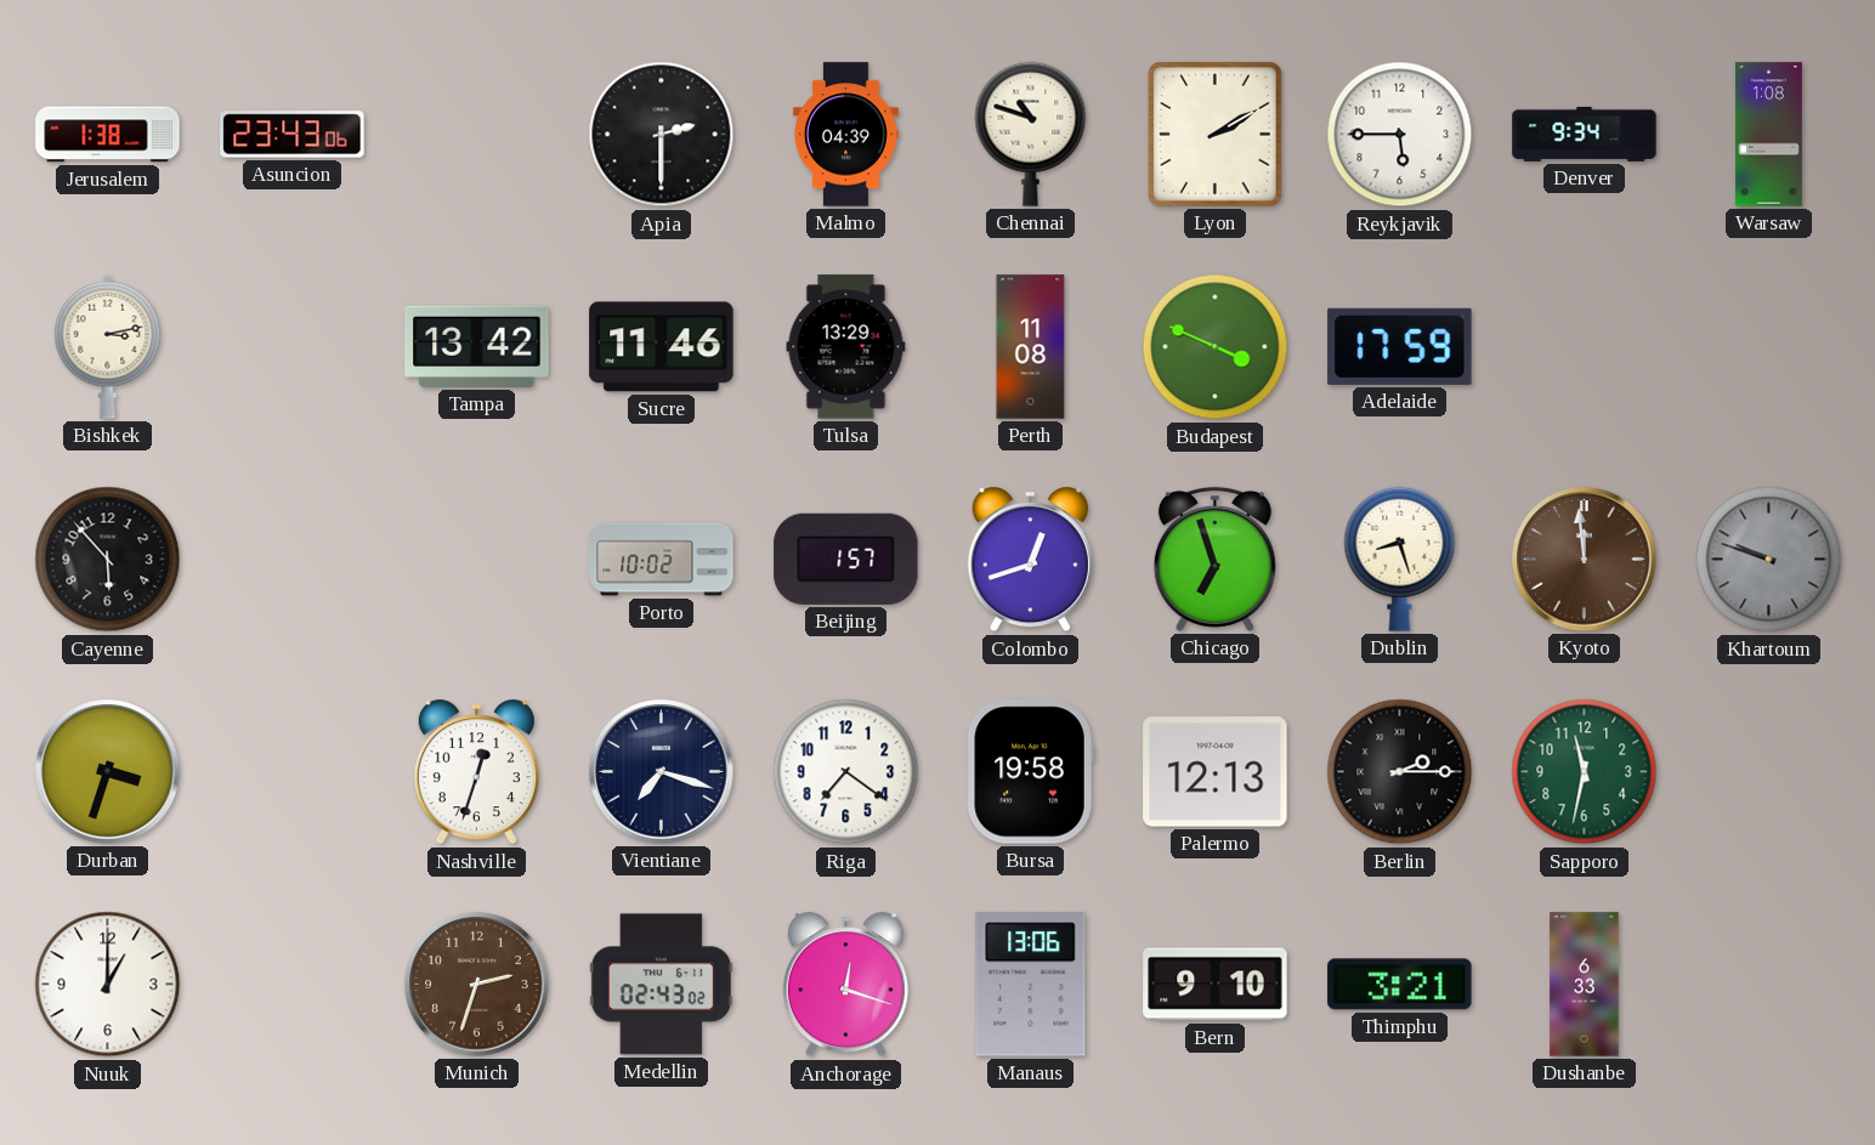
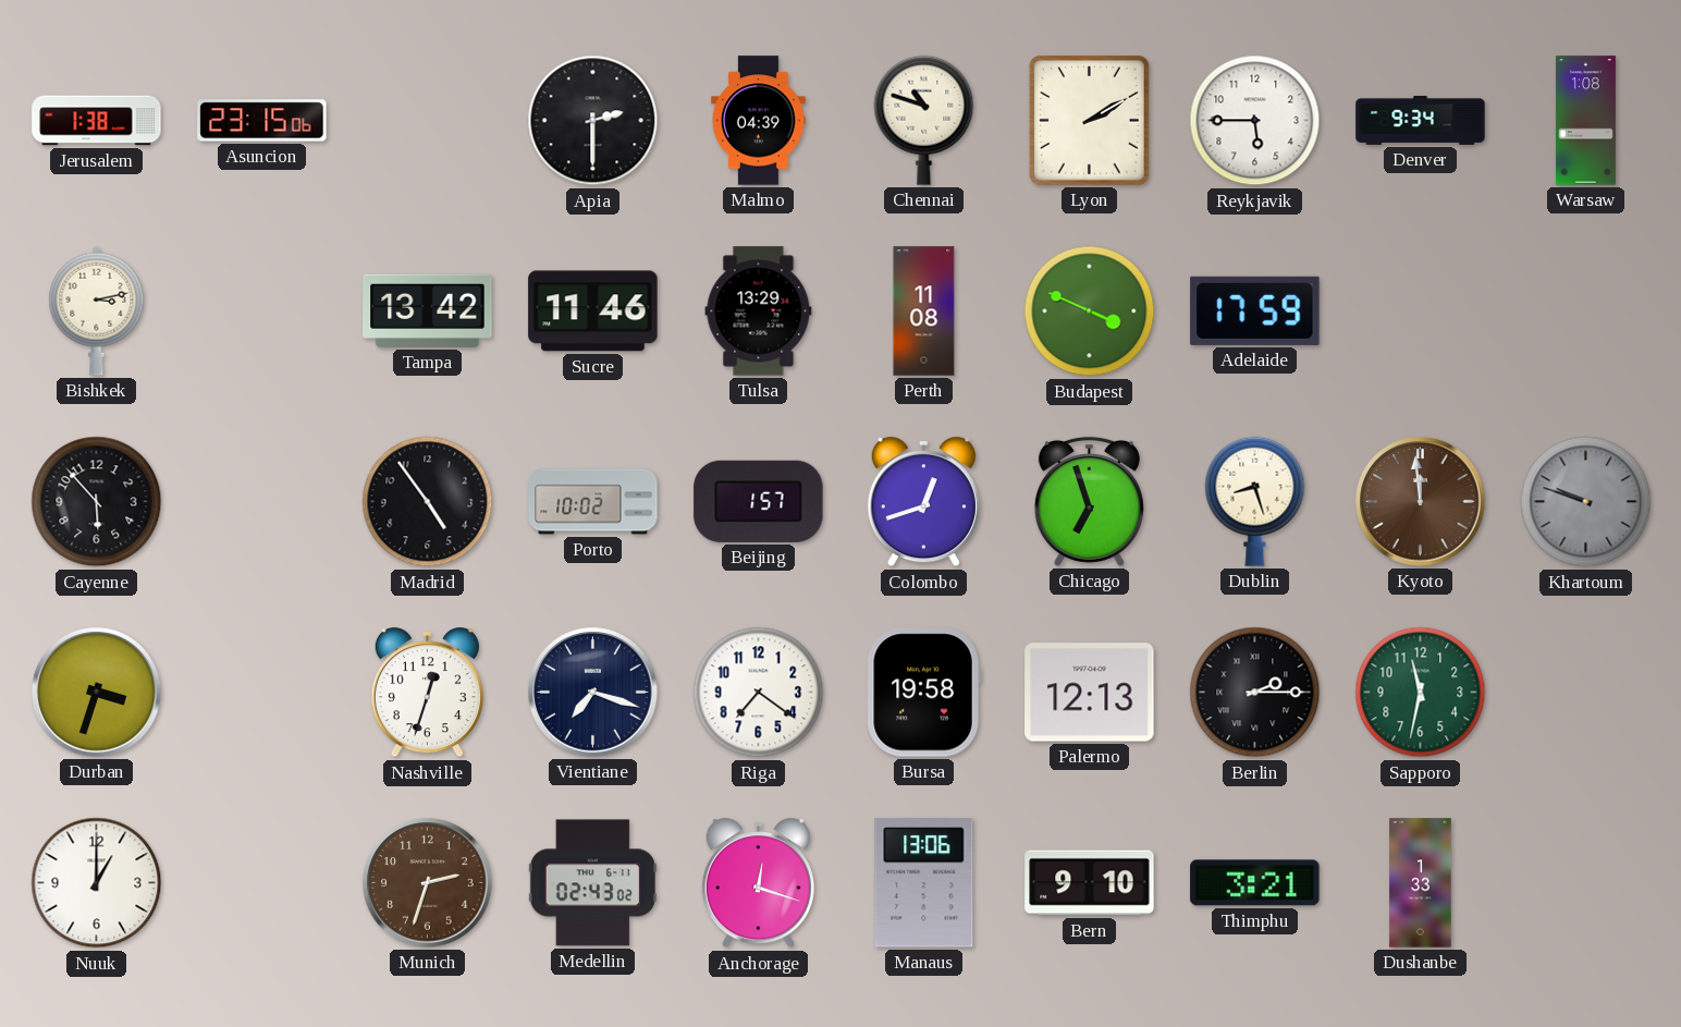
Asuncion: 23:43 -> 23:15 (262, 121)
Madrid: none -> 4:54 (428, 502)
Dushanbe: 6:33 -> 1:33 (1421, 883)
